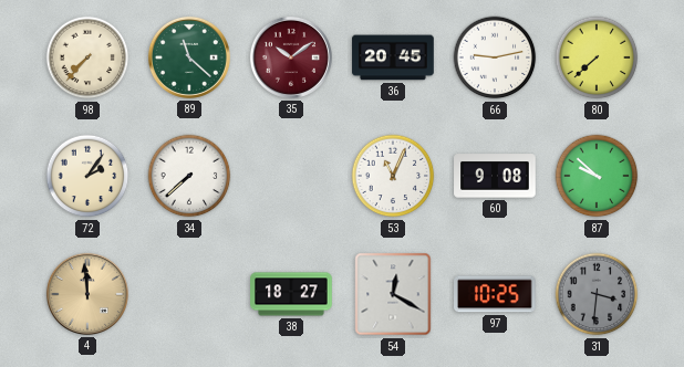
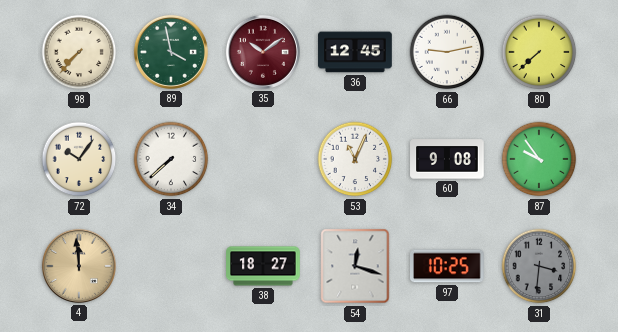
89: 11:22 -> 3:58 (171, 52)
36: 20:45 -> 12:45 (355, 52)
72: 2:06 -> 10:06 (79, 159)
87: 9:52 -> 9:54 (539, 159)
54: 12:20 -> 12:18 (355, 266)
